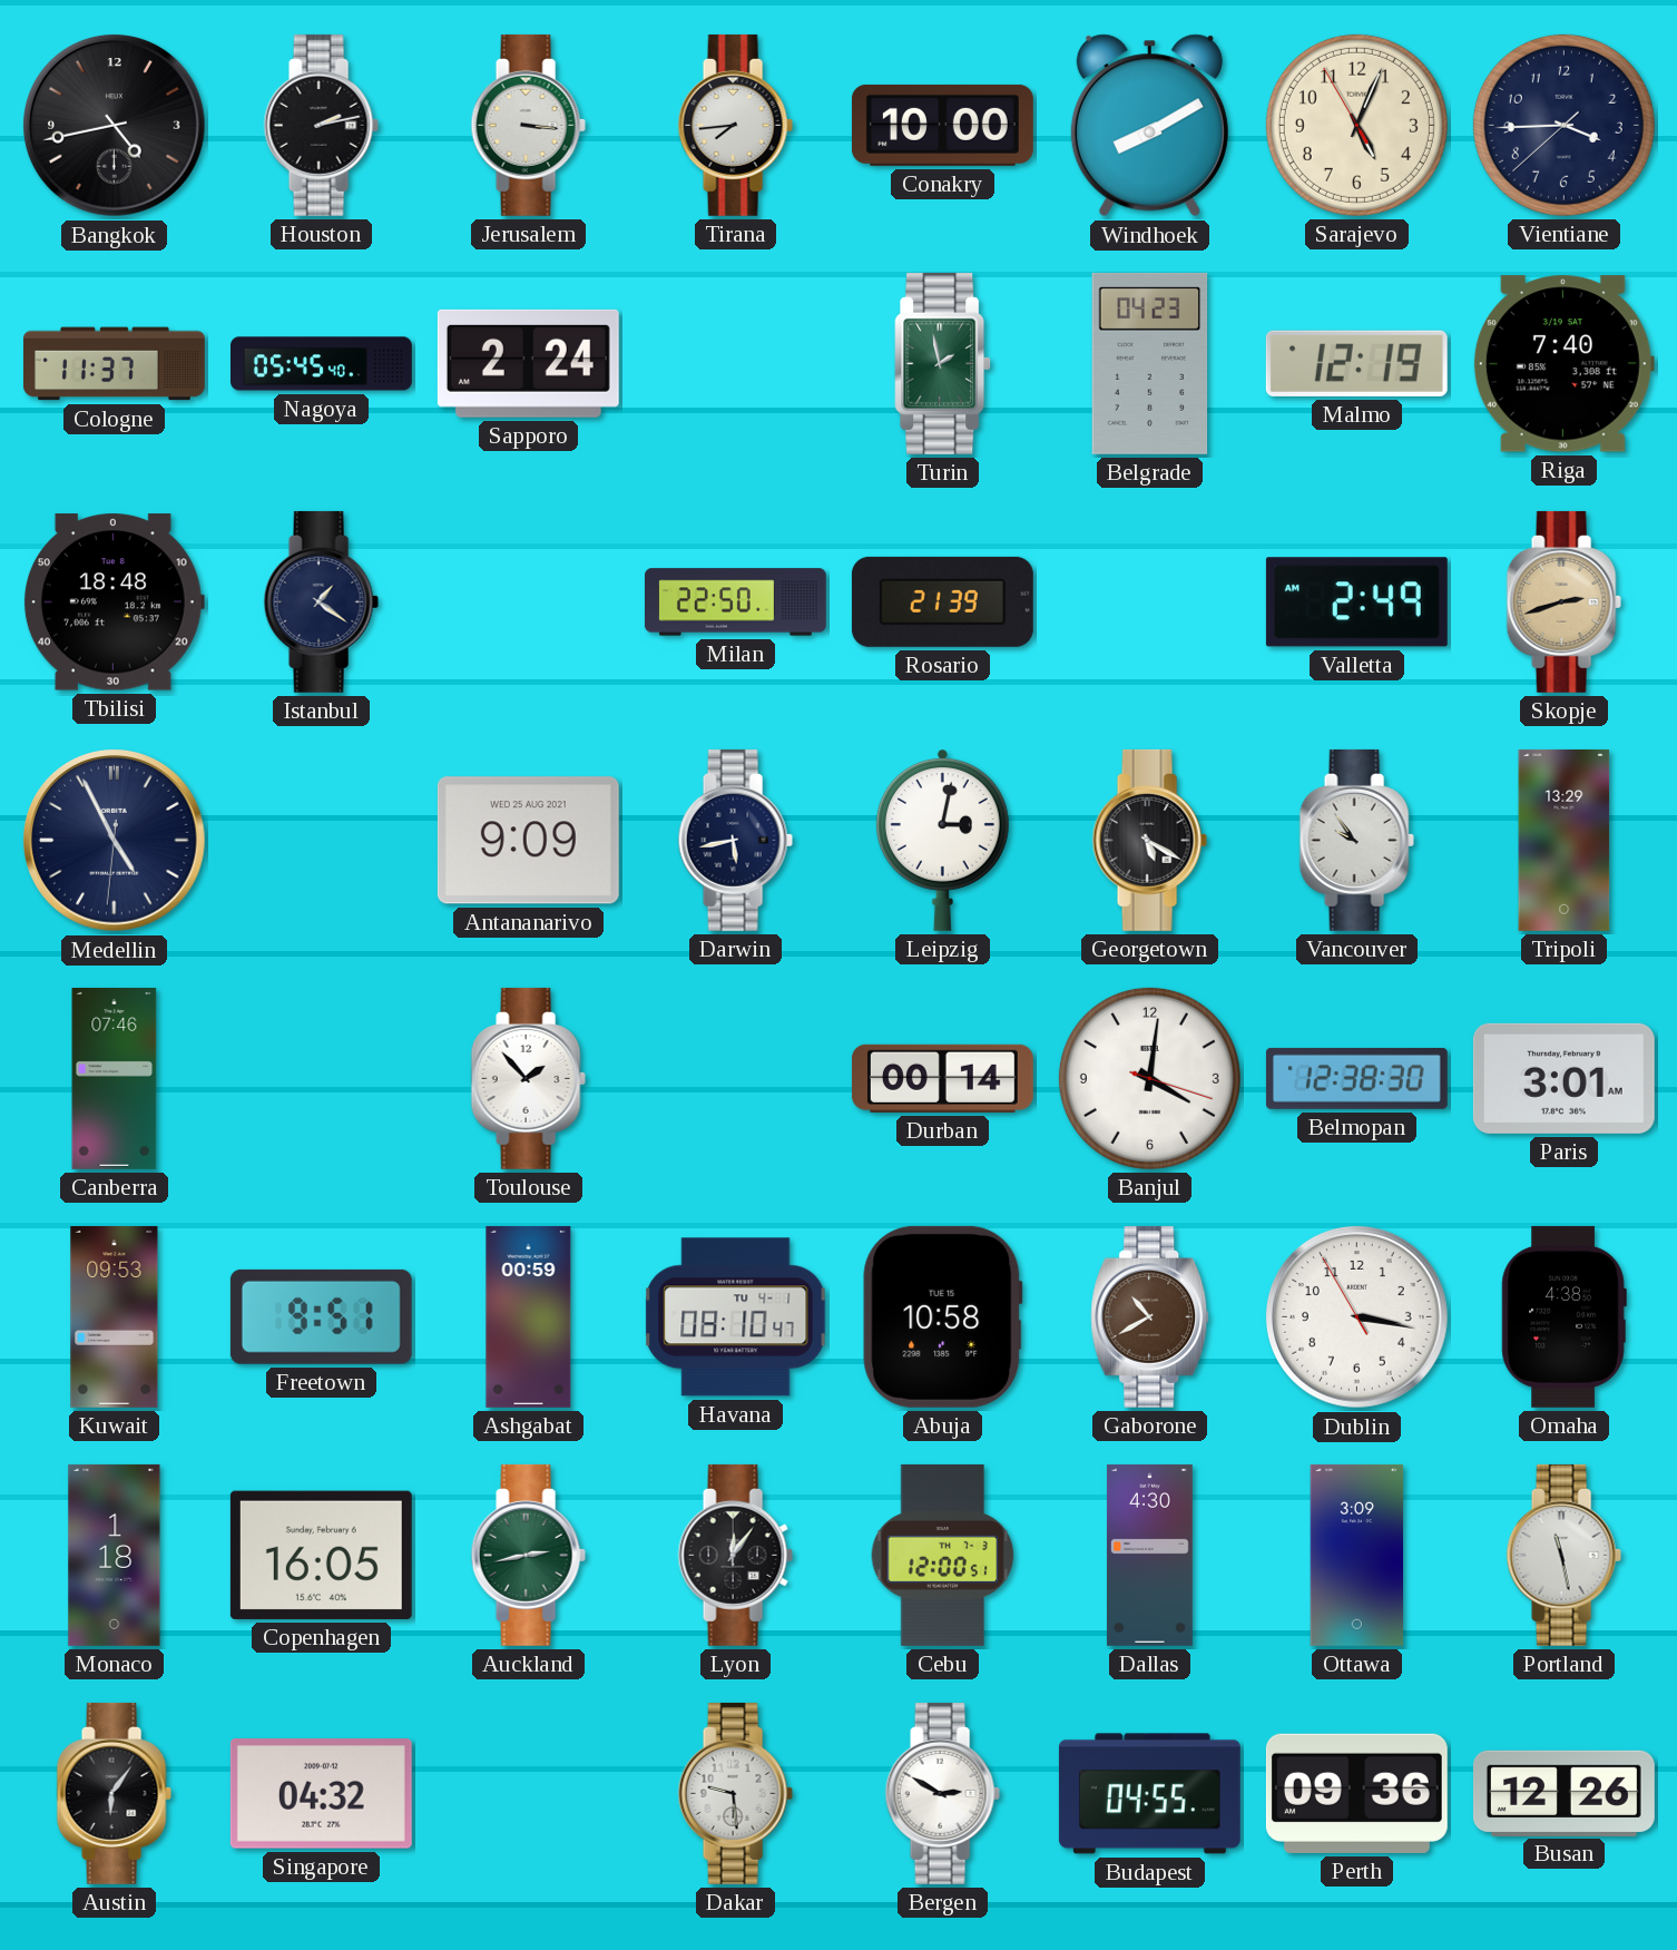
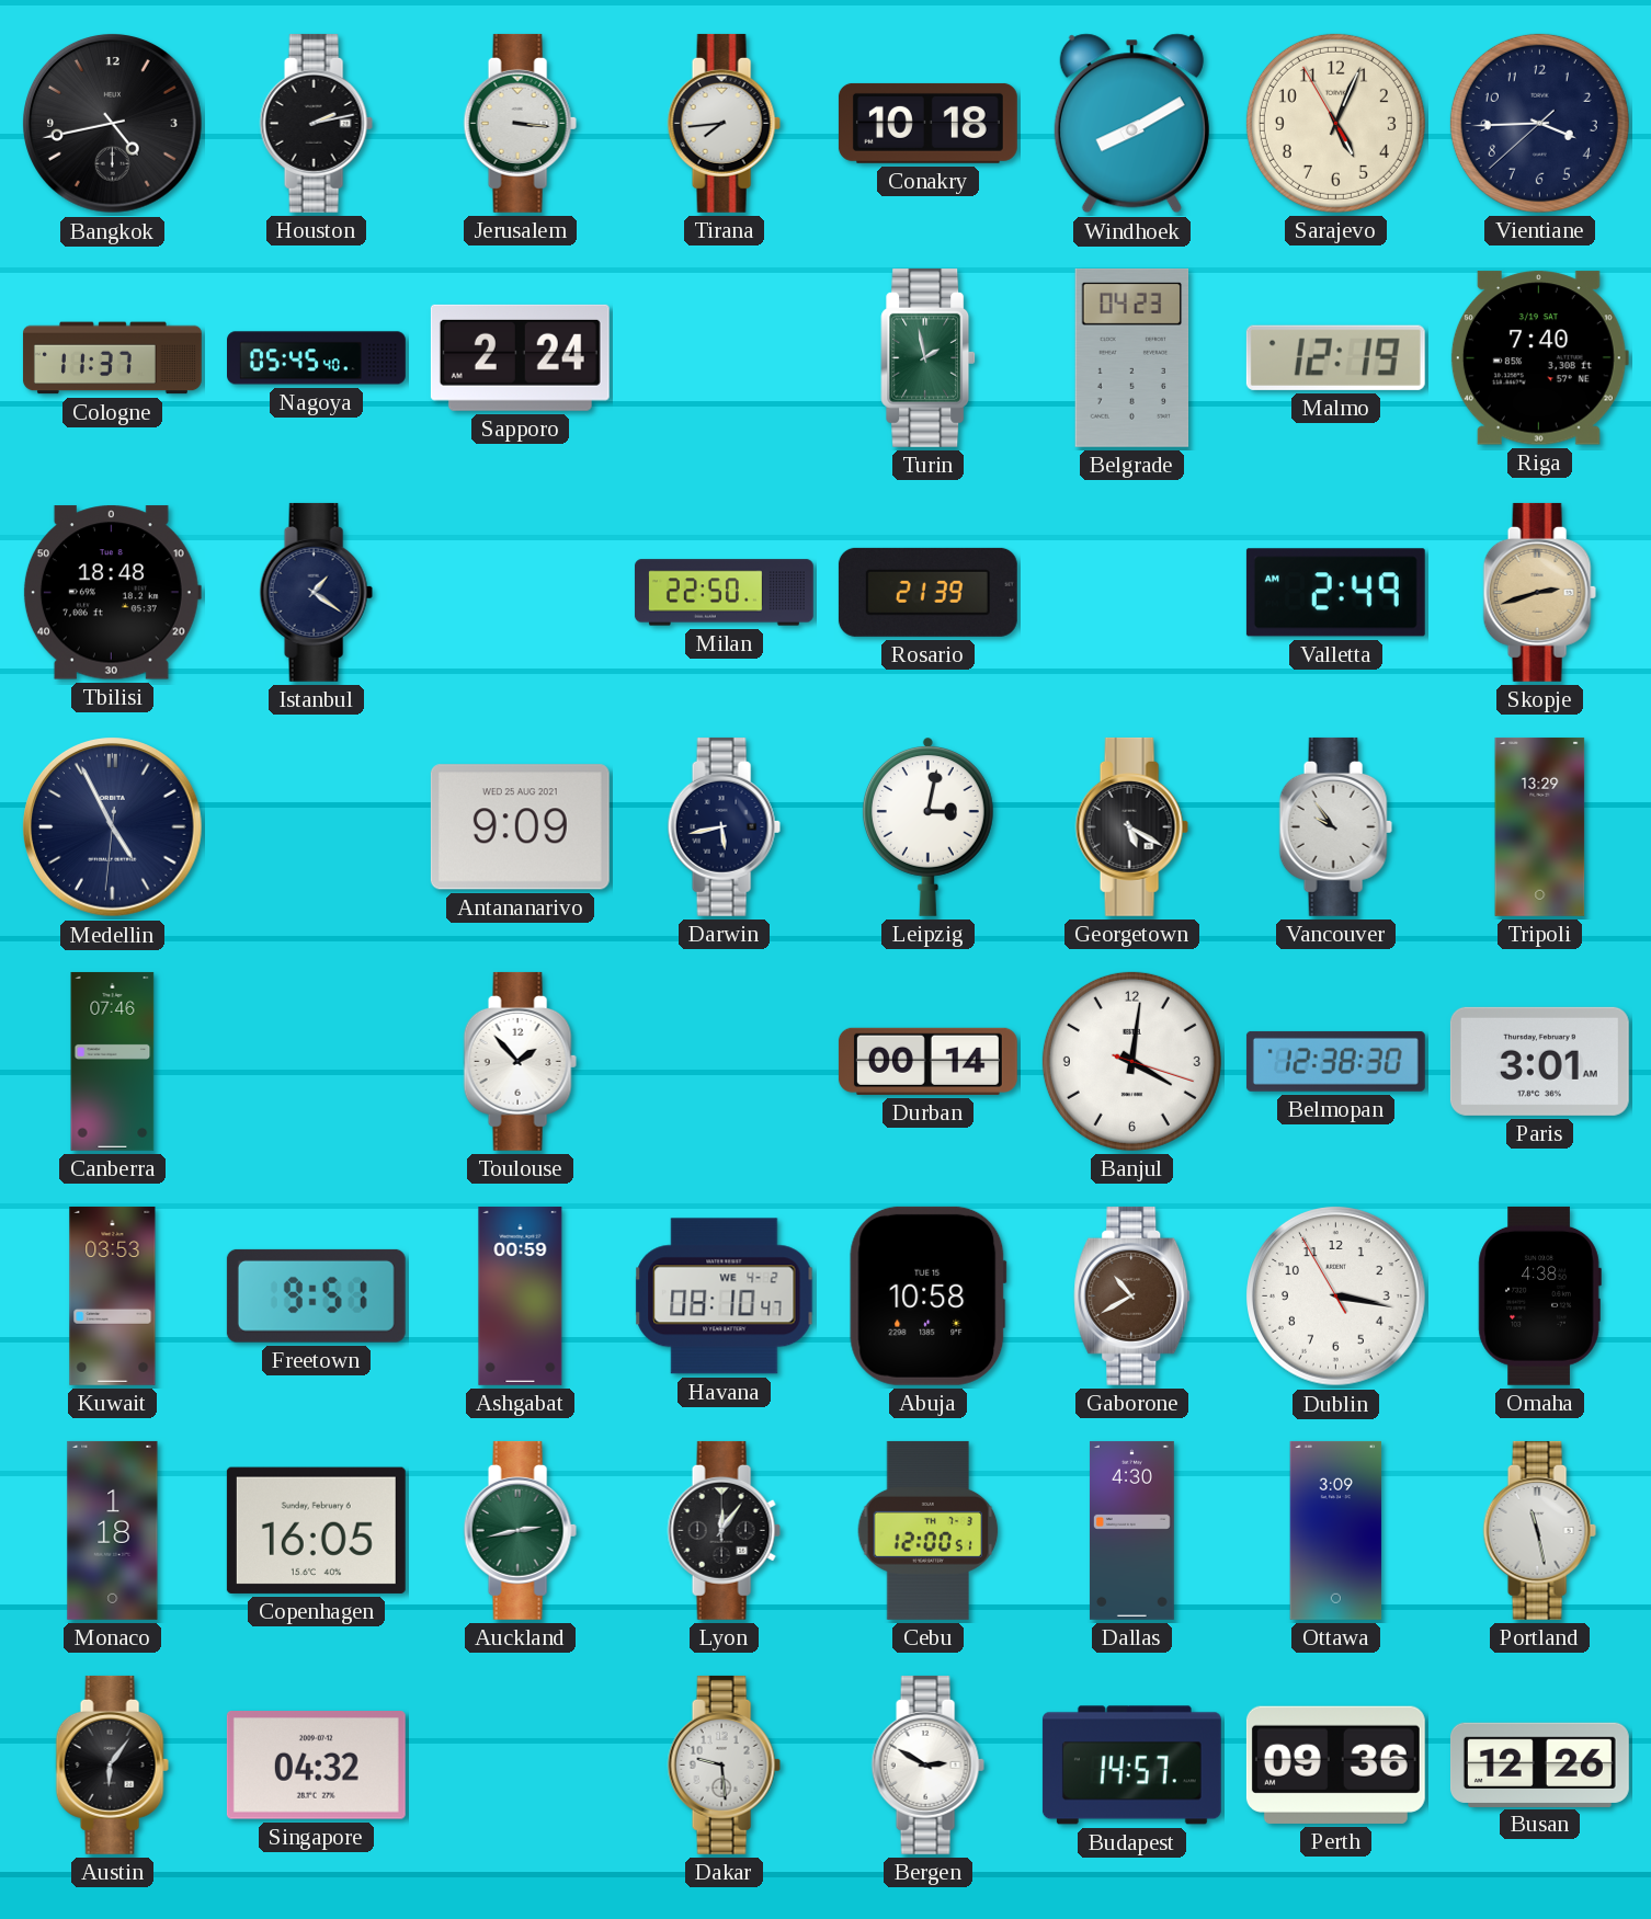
Conakry: 10:00 -> 10:18 (927, 123)
Kuwait: 09:53 -> 03:53 (113, 1295)
Havana date: TU 4-1 -> WE 4-2 (725, 1297)
Budapest: 04:55 -> 14:57 (1131, 1766)
